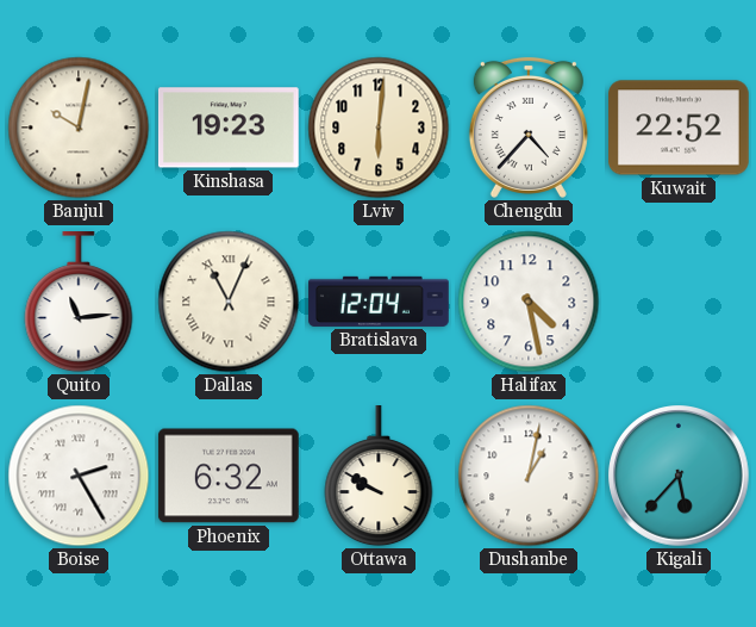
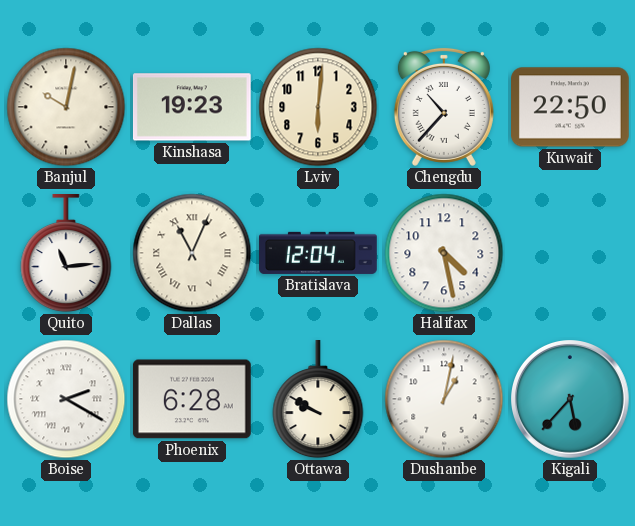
Chengdu: 4:37 -> 10:37 (444, 107)
Kuwait: 22:52 -> 22:50 (571, 107)
Boise: 2:25 -> 2:20 (66, 399)
Phoenix: 6:32 -> 6:28 (192, 399)
